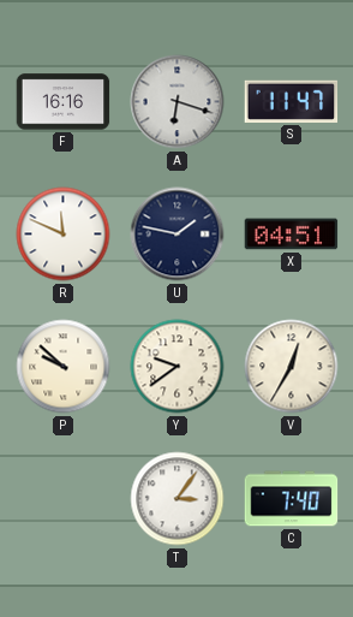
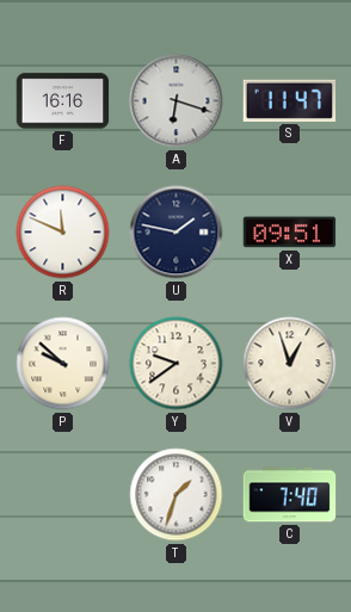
X: 04:51 -> 09:51 (290, 233)
V: 12:35 -> 12:57 (290, 364)
T: 3:06 -> 1:33 (177, 495)
